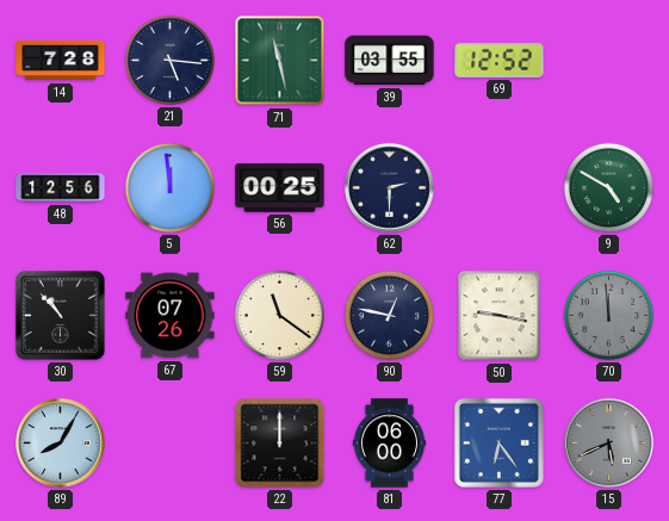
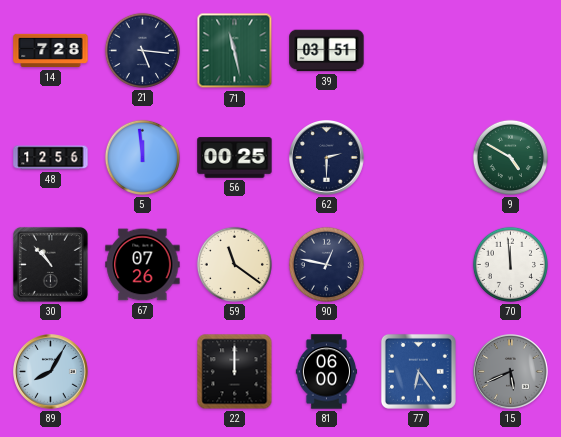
39: 03:55 -> 03:51 (327, 51)
69: 12:52 -> none (500, 60)
50: 9:17 -> none (500, 316)
70 dial: grey -> white (510, 264)
